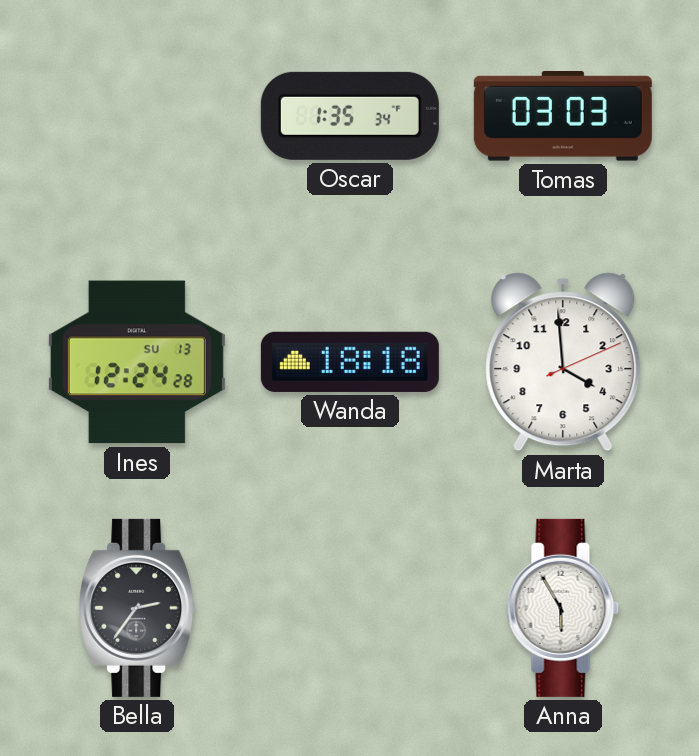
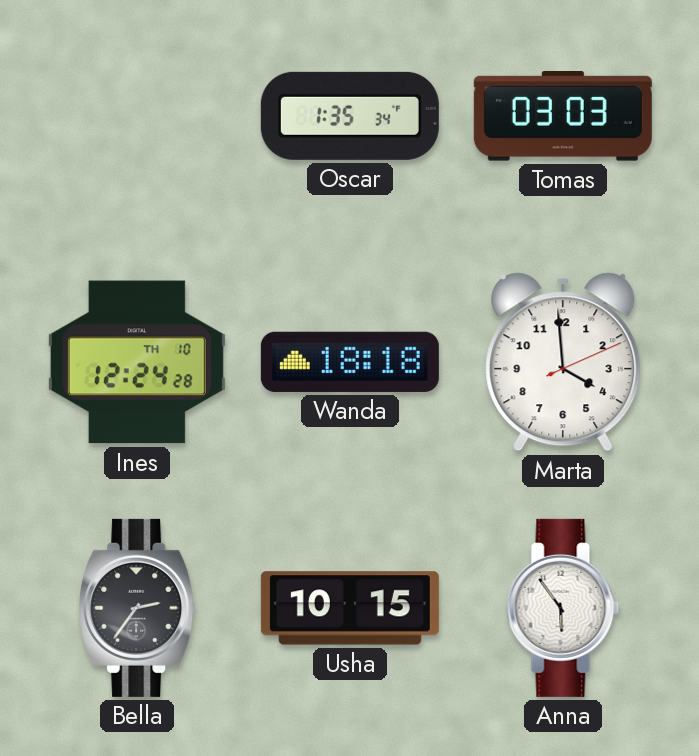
Ines date: SU 13 -> TH 10 (137, 362)
Usha: none -> 10:15 (350, 608)
Anna: 5:55 -> 5:54 (563, 608)
